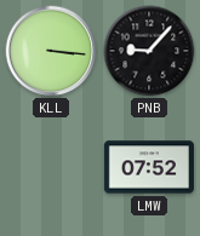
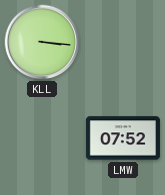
PNB: 9:07 -> none (149, 51)
